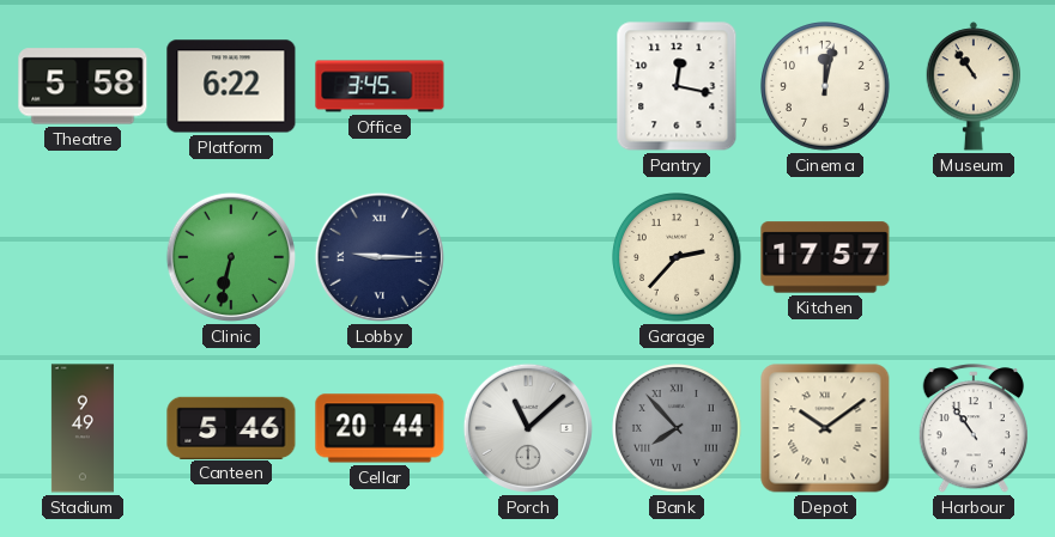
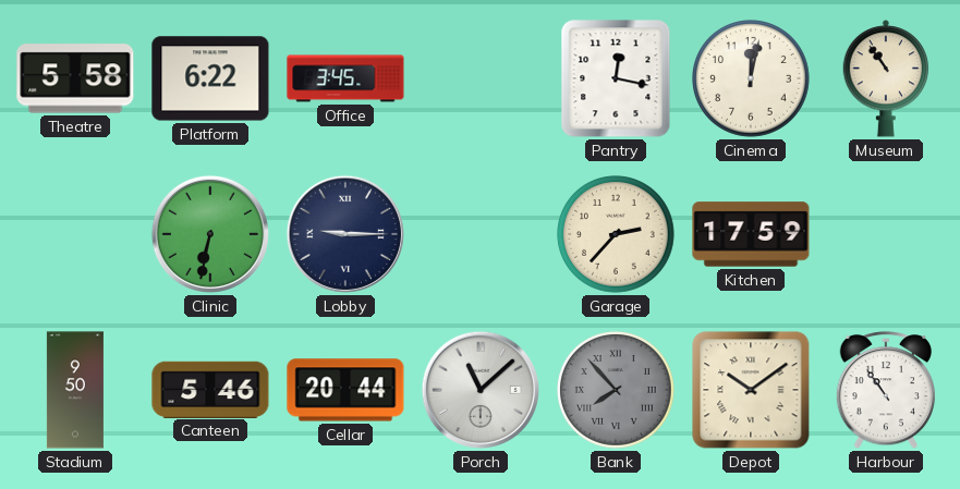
Kitchen: 17:57 -> 17:59 (751, 234)
Stadium: 9:49 -> 9:50 (75, 390)
